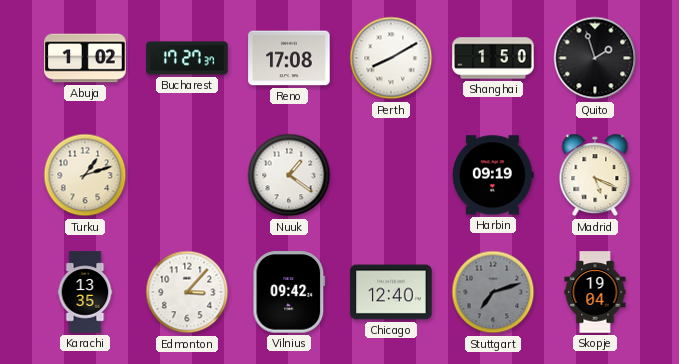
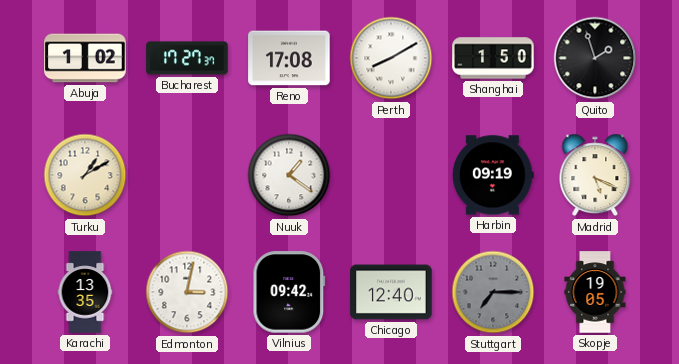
Turku: 1:12 -> 1:10 (85, 175)
Edmonton: 3:07 -> 3:02 (187, 292)
Stuttgart: 7:12 -> 7:15 (493, 292)
Skopje: 19:04 -> 19:05 (595, 292)
